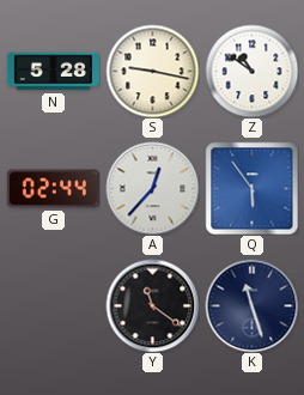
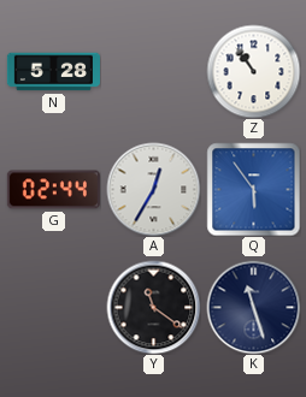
S: 9:17 -> none (152, 71)
Z: 10:51 -> 10:54 (253, 71)
A: 12:37 -> 12:35 (153, 189)
